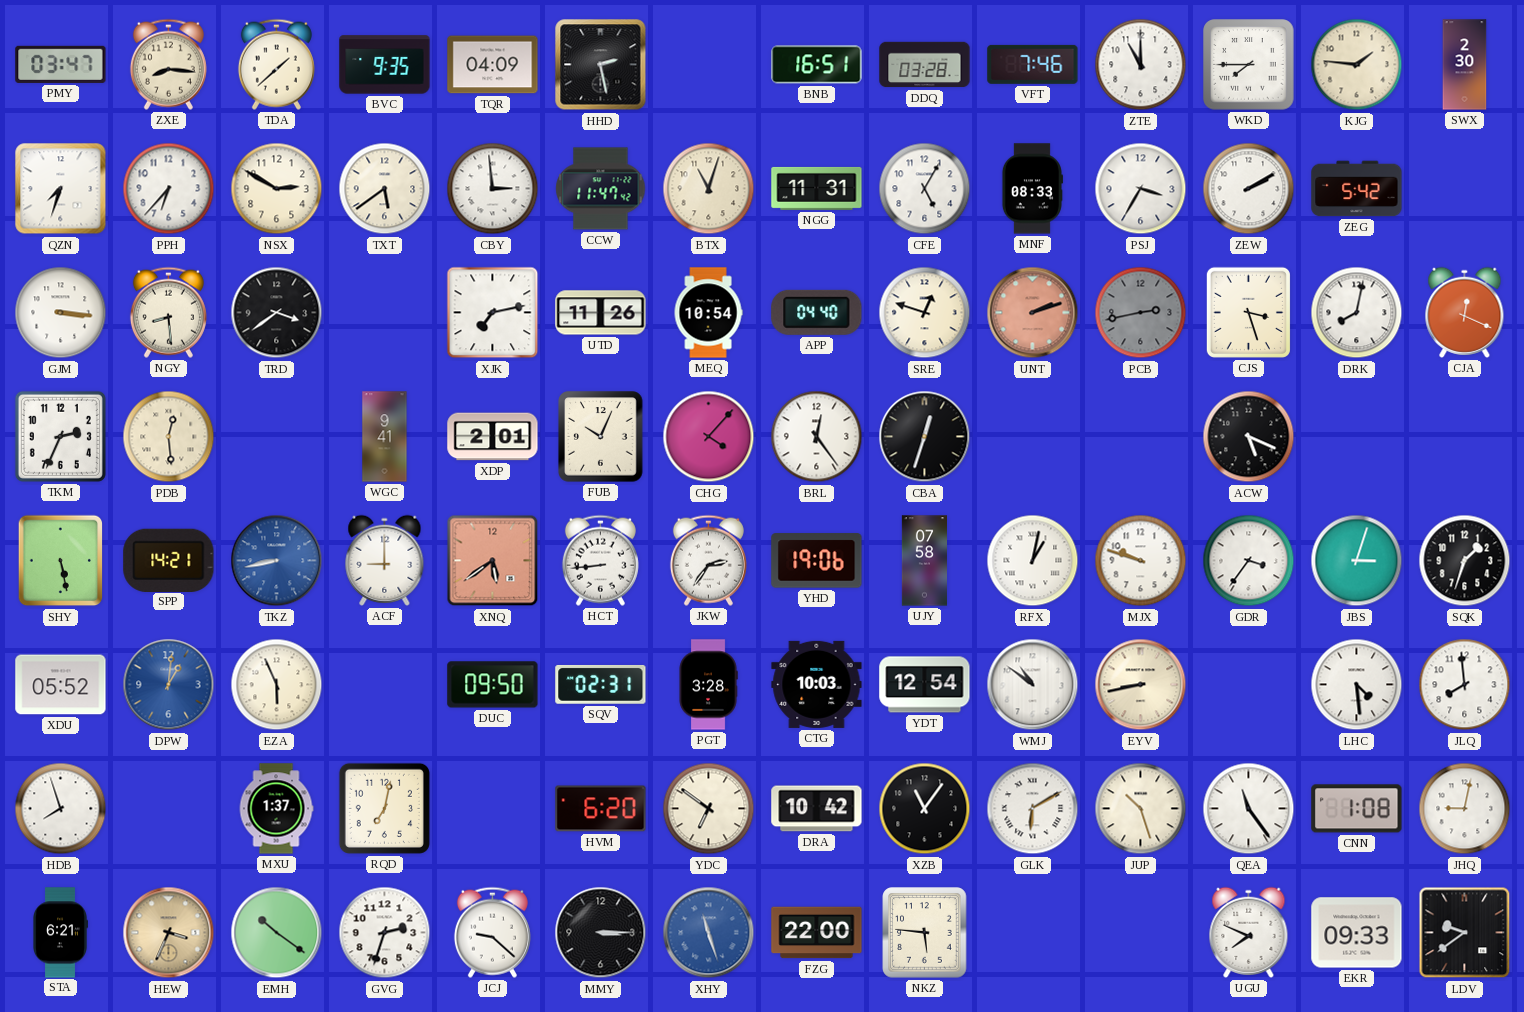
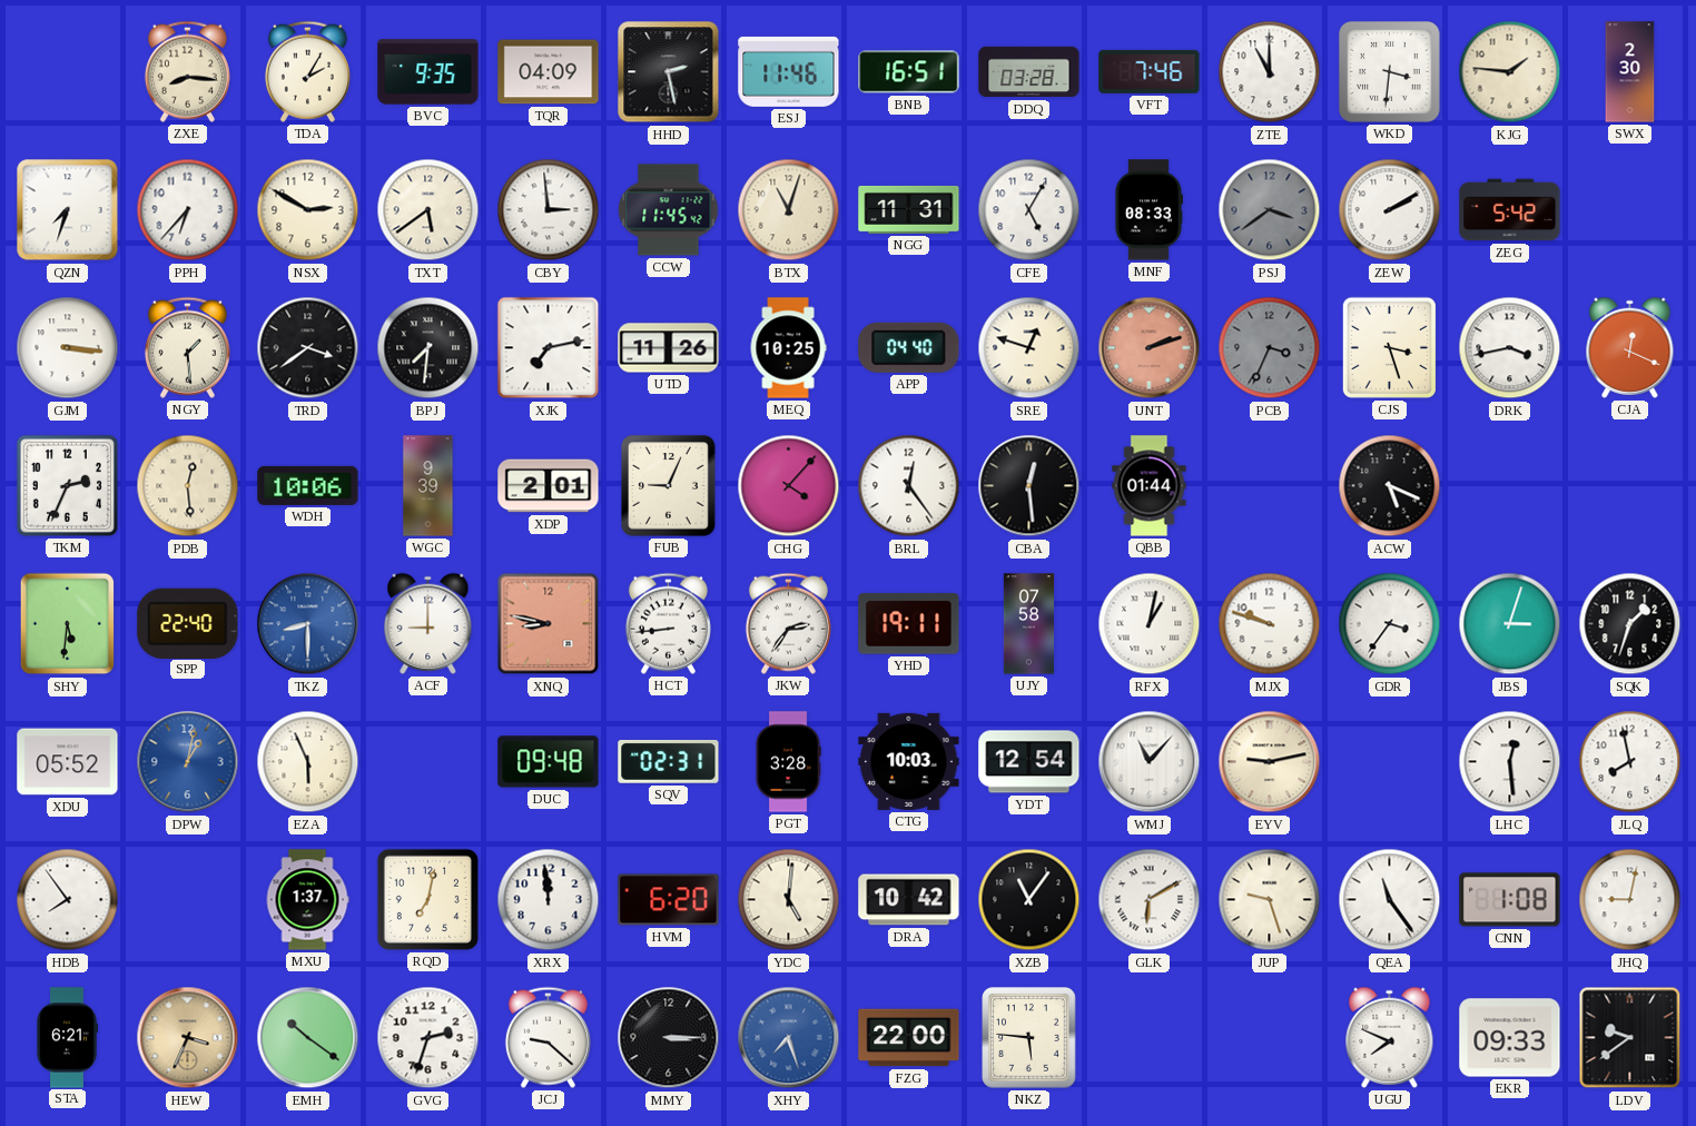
PMY: 03:47 -> none (61, 64)
TDA: 1:38 -> 2:05 (307, 71)
ESJ: none -> 11:46 (789, 71)
WKD: 7:45 -> 3:31 (1390, 72)
CCW: 11:47 -> 11:45 (669, 210)
PSJ: 3:35 -> 3:39 (1270, 210)
PSJ dial: white -> grey (1270, 210)
NGY: 8:29 -> 1:29 (187, 347)
BPJ: none -> 7:31 (428, 348)
MEQ: 10:54 -> 10:25 (788, 348)
PCB: 2:43 -> 3:34 (1270, 348)
DRK: 8:02 -> 3:43 (1510, 348)
WDH: none -> 10:06 (308, 485)
WGC: 9:41 -> 9:39 (428, 486)
FUB: 10:04 -> 9:04 (669, 486)
CBA: 12:33 -> 12:29 (1029, 486)
QBB: none -> 01:44 (1150, 486)
SHY: 5:28 -> 5:31 (68, 624)
SPP: 14:21 -> 22:40 (188, 623)
TKZ: 8:43 -> 8:30 (308, 624)
XNQ: 5:39 -> 8:47 (549, 624)
YHD: 19:06 -> 19:11 (909, 624)
DPW: 1:01 -> 1:02 (188, 762)
DUC: 09:50 -> 09:48 (549, 762)
WMJ: 10:51 -> 11:07 (1150, 762)
EYV: 8:43 -> 9:13 (1270, 762)
LHC: 4:29 -> 12:29 (1510, 762)
JLQ: 7:59 -> 7:58 (1630, 762)
HDB: 7:57 -> 7:54 (68, 900)
XRX: none -> 11:59 (549, 900)
YDC: 6:51 -> 5:01 (789, 900)
JUP: 10:27 -> 9:27 (1270, 900)
XHY: 11:27 -> 7:27 (789, 1038)
